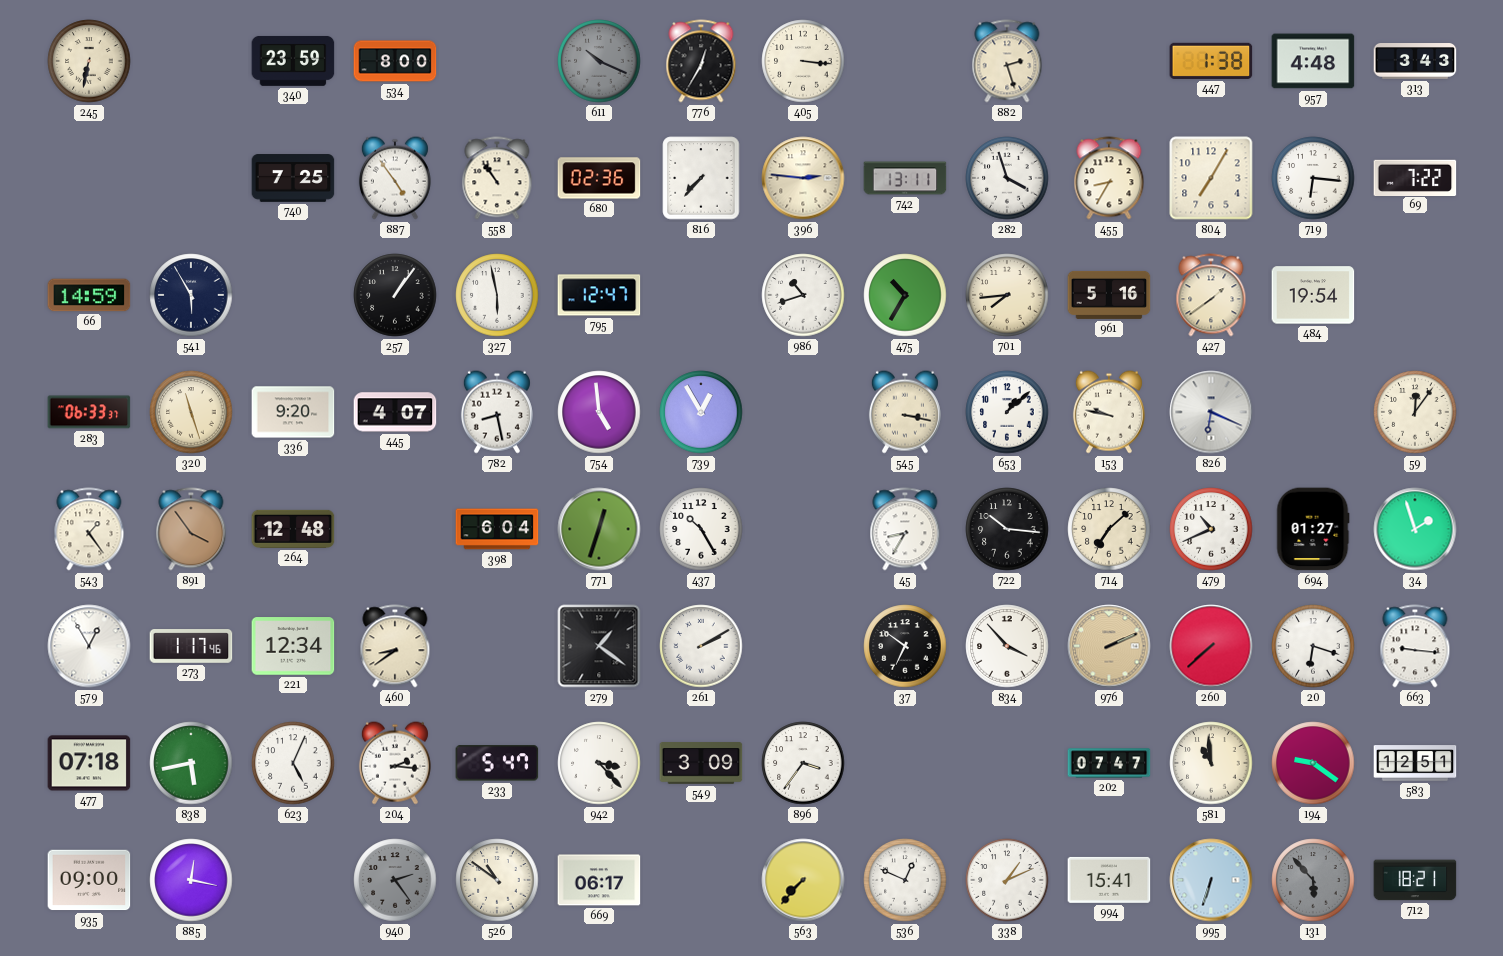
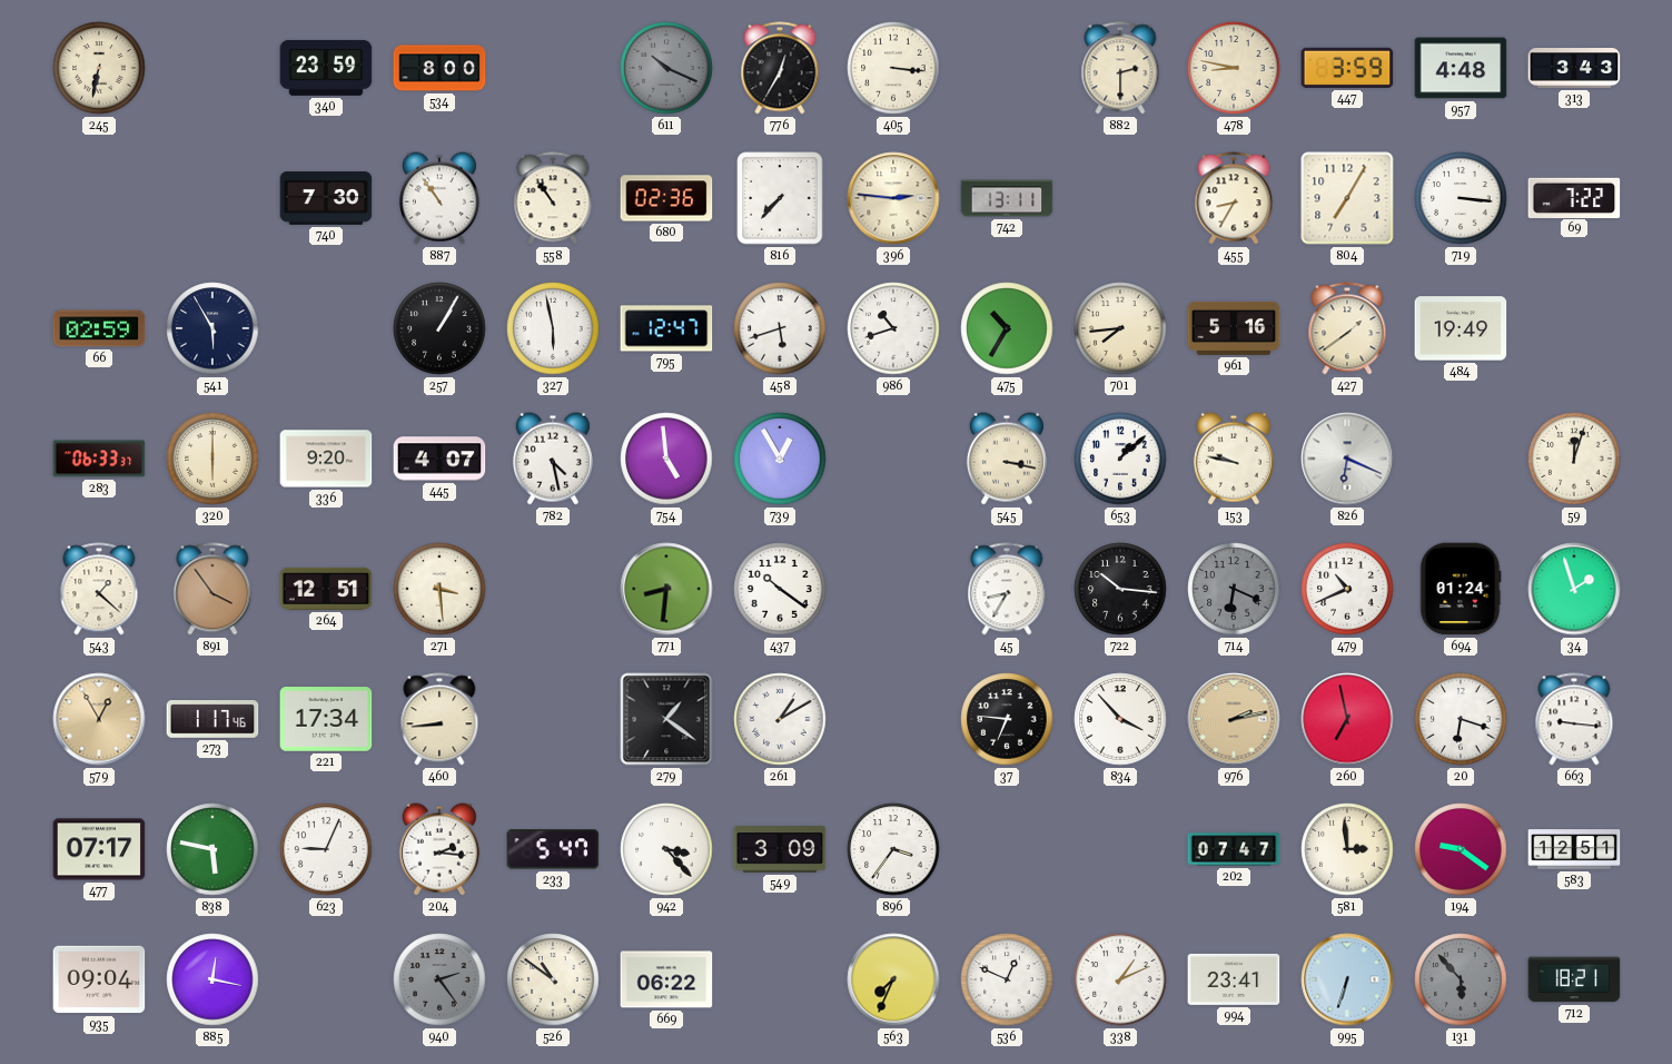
882: 2:27 -> 2:30 (1120, 68)
478: none -> 8:47 (1234, 68)
447: 1:38 -> 3:59 (1347, 68)
740: 7:25 -> 7:30 (326, 198)
887: 4:54 -> 10:54 (439, 198)
282: 3:57 -> none (1007, 178)
719: 6:16 -> 3:16 (1461, 198)
66: 14:59 -> 02:59 (99, 328)
257: 1:06 -> 1:05 (439, 328)
458: none -> 5:42 (780, 328)
484: 19:54 -> 19:49 (1461, 328)
320: 11:27 -> 6:00 (212, 459)
782: 8:28 -> 4:28 (553, 459)
59: 12:06 -> 12:03 (1574, 459)
543: 1:24 -> 1:22 (99, 589)
264: 12:48 -> 12:51 (326, 589)
271: none -> 3:29 (439, 589)
398: 6:04 -> none (497, 529)
771: 12:33 -> 8:31 (666, 589)
437: 10:25 -> 10:21 (780, 589)
714: 7:08 -> 6:19 (1234, 589)
714 dial: cream -> grey (1234, 589)
694: 01:27 -> 01:24 (1461, 589)
579 dial: white -> champagne (99, 719)
221: 12:34 -> 17:34 (326, 719)
460: 8:39 -> 8:44 (439, 719)
261: 2:10 -> 1:10 (780, 719)
37: 6:51 -> 6:46 (1007, 719)
976: 2:11 -> 2:13 (1234, 719)
260: 7:38 -> 6:58 (1347, 719)
477: 07:18 -> 07:17 (99, 849)
838: 5:43 -> 5:47 (212, 849)
623: 5:04 -> 9:04 (326, 849)
581: 10:59 -> 2:59 (1347, 849)
935: 09:00 -> 09:04 (99, 979)
669: 06:17 -> 06:22 (666, 979)
563: 7:37 -> 7:34 (893, 979)
994: 15:41 -> 23:41 (1234, 979)
